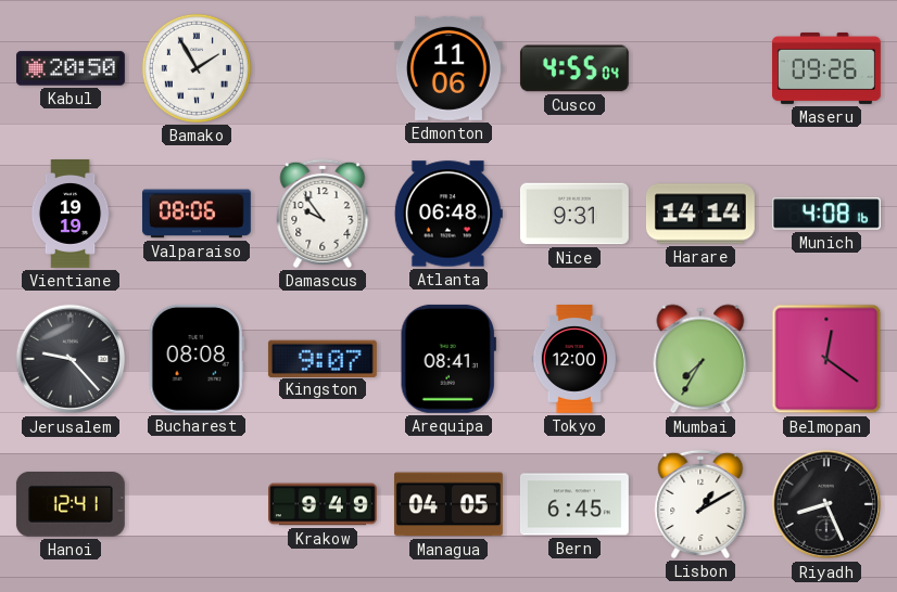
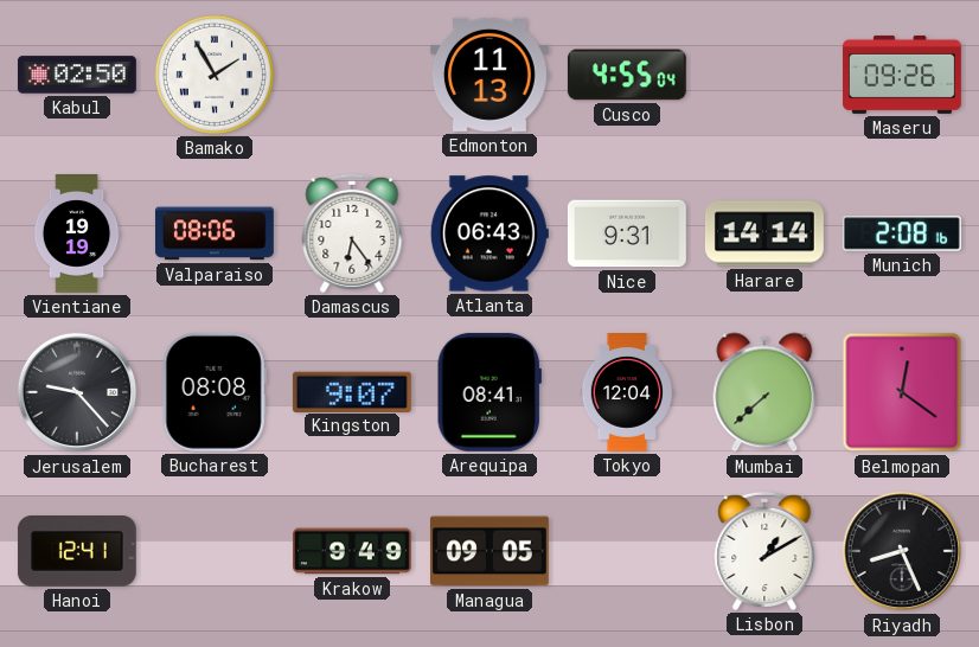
Kabul: 20:50 -> 02:50 (77, 75)
Edmonton: 11:06 -> 11:13 (489, 75)
Damascus: 9:54 -> 6:24 (352, 233)
Atlanta: 06:48 -> 06:43 (489, 233)
Munich: 4:08 -> 2:08 (902, 233)
Tokyo: 12:00 -> 12:04 (627, 393)
Mumbai: 7:35 -> 7:38 (764, 392)
Managua: 04:05 -> 09:05 (489, 551)
Bern: 6:45 -> none (574, 504)
